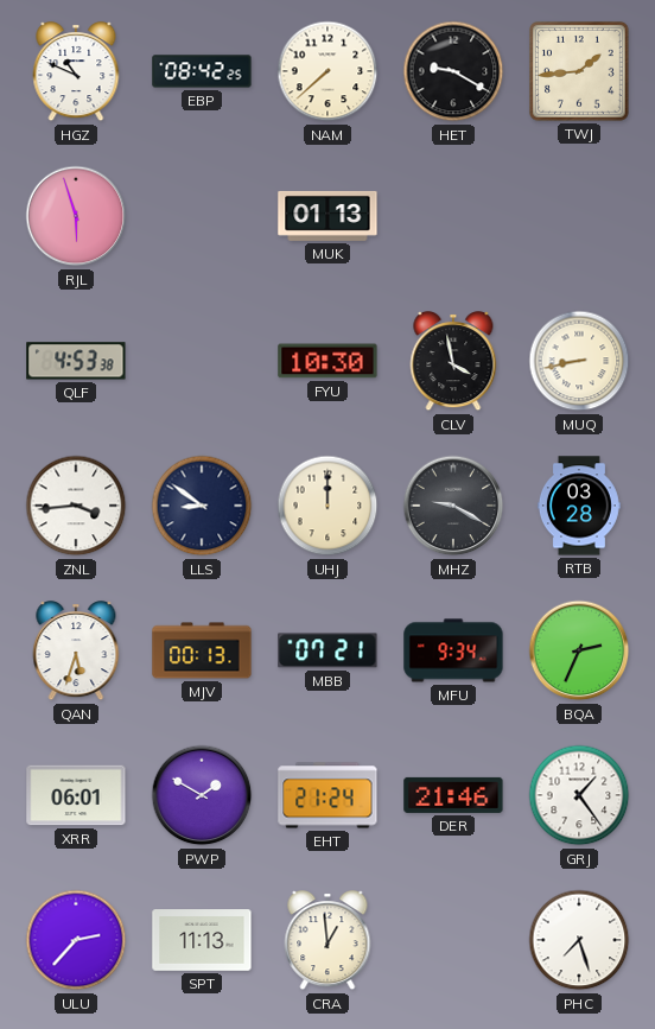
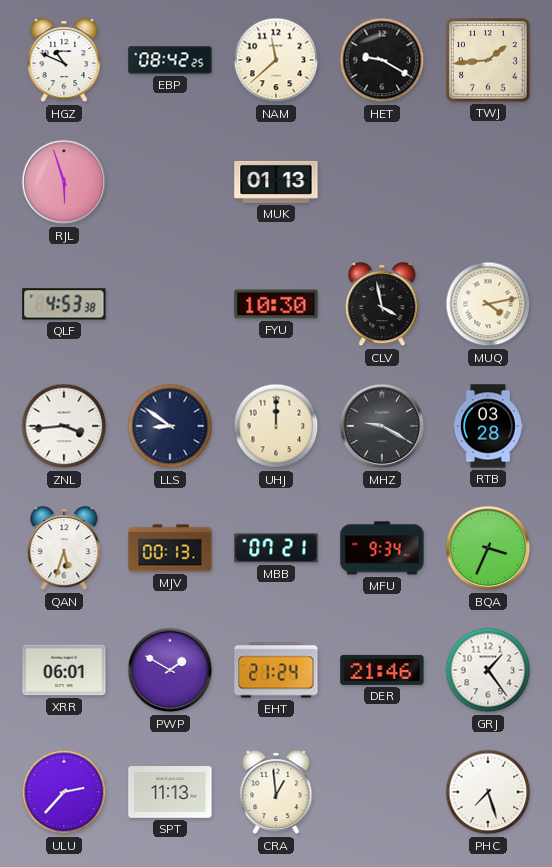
NAM: 7:38 -> 11:38 (276, 60)
MUQ: 8:43 -> 4:13 (488, 304)
BQA: 2:34 -> 3:34 (488, 548)
